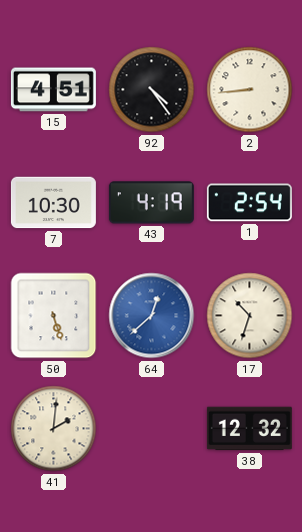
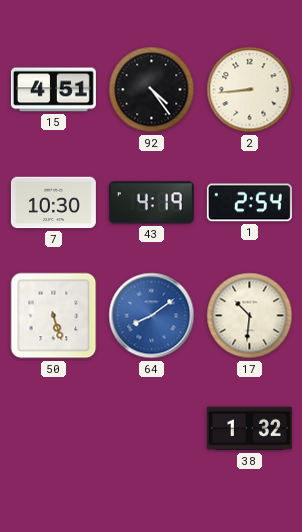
64: 12:38 -> 8:09 (152, 316)
17: 10:33 -> 10:31 (250, 316)
41: 2:01 -> none (54, 429)
38: 12:32 -> 1:32 (249, 429)
